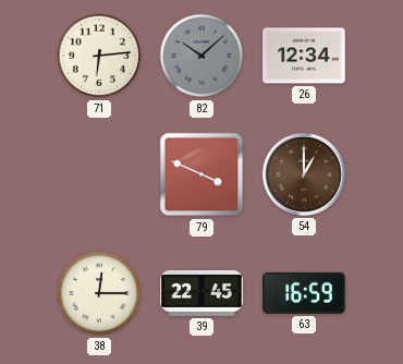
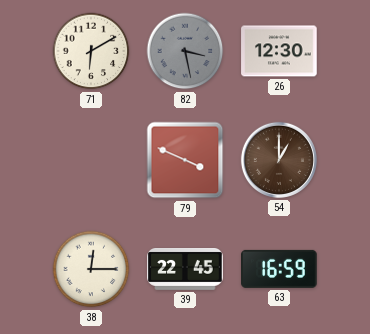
71: 6:14 -> 6:10 (91, 51)
82: 10:08 -> 3:28 (185, 51)
26: 12:34 -> 12:30 (279, 51)
